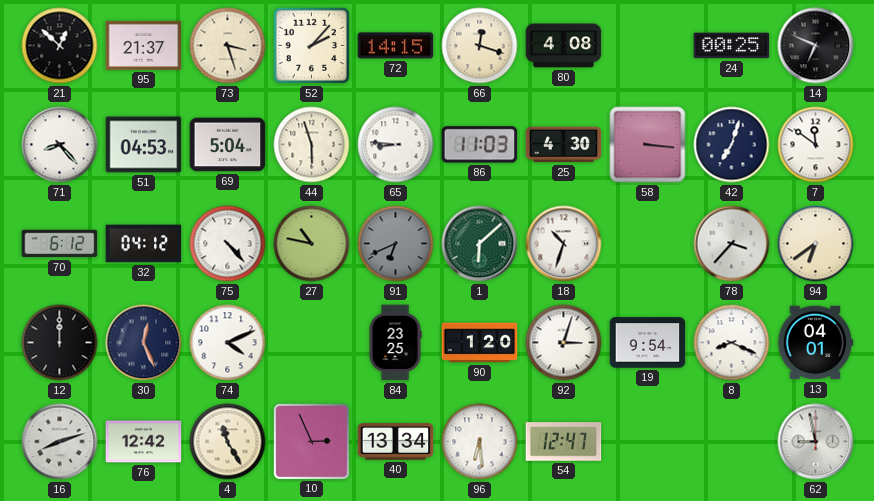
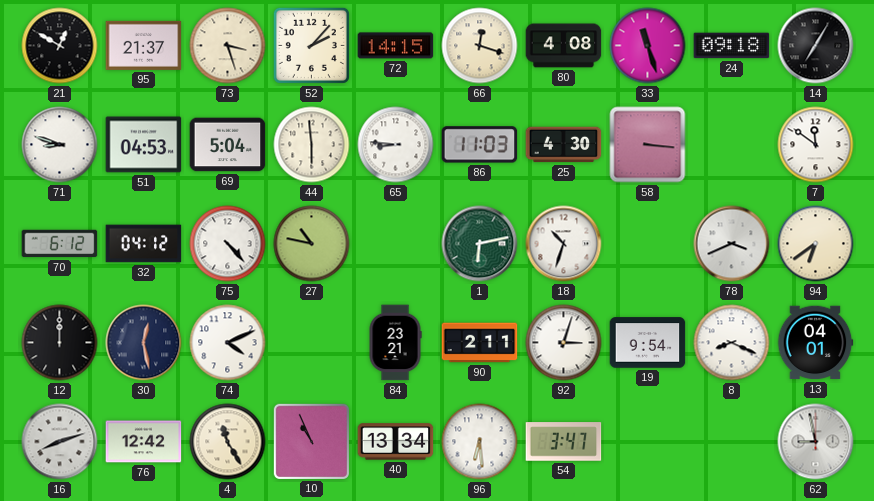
21: 12:52 -> 12:50 (60, 46)
33: none -> 11:27 (648, 46)
24: 00:25 -> 09:18 (732, 46)
14: 6:49 -> 7:05 (816, 46)
71: 8:23 -> 8:48 (60, 145)
44: 5:57 -> 5:59 (312, 145)
42: 7:03 -> none (732, 145)
91: 6:41 -> none (396, 244)
1: 6:08 -> 6:13 (480, 244)
78: 3:37 -> 3:41 (732, 244)
30: 12:26 -> 12:28 (144, 343)
84: 23:25 -> 23:21 (395, 343)
90: 1:20 -> 2:11 (480, 343)
10: 2:56 -> 10:56 (311, 441)
54: 12:47 -> 3:47 (564, 442)
